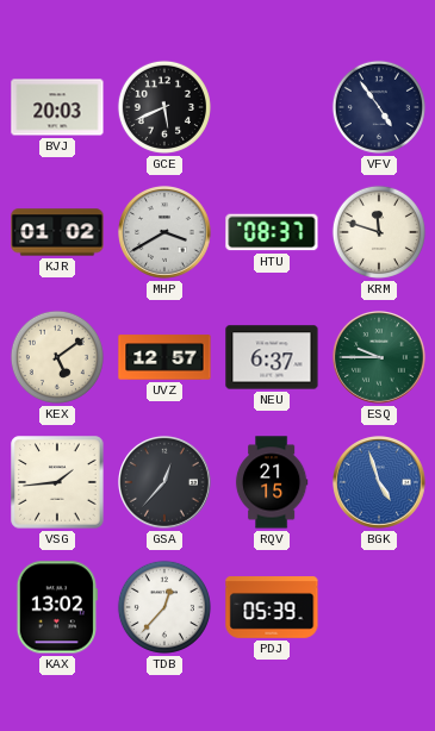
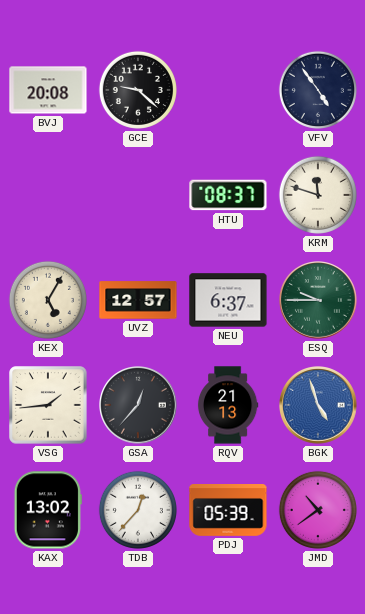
BVJ: 20:03 -> 20:08 (48, 90)
GCE: 5:41 -> 9:22 (138, 90)
KJR: 01:02 -> none (57, 232)
MHP: 3:40 -> none (166, 233)
KEX: 5:09 -> 5:05 (48, 300)
RQV: 21:15 -> 21:13 (228, 405)
JMD: none -> 10:39 (318, 510)
